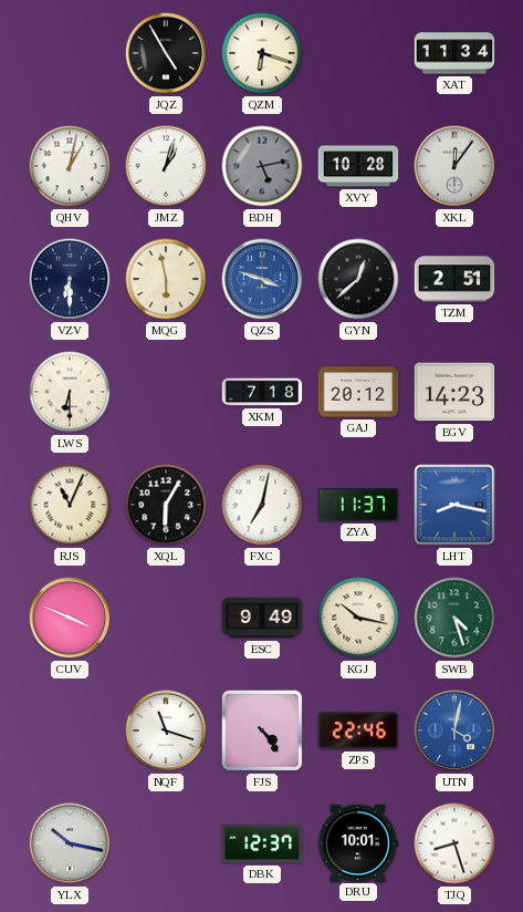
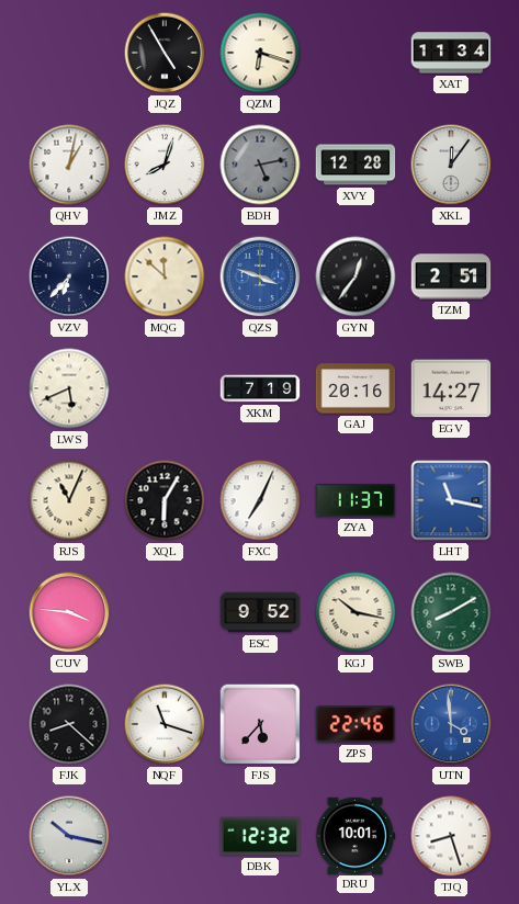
JMZ: 1:03 -> 8:03 (165, 165)
XVY: 10:28 -> 12:28 (356, 165)
VZV: 6:30 -> 6:37 (69, 276)
MQG: 5:58 -> 11:52 (165, 276)
GYN: 12:38 -> 12:36 (356, 276)
LWS: 6:30 -> 5:41 (69, 388)
XKM: 7:18 -> 7:19 (260, 388)
GAJ: 20:12 -> 20:16 (356, 388)
EGV: 14:23 -> 14:27 (451, 388)
FXC: 7:02 -> 7:04 (260, 500)
LHT: 8:17 -> 11:17 (451, 500)
CUV: 3:49 -> 3:46 (69, 612)
ESC: 9:49 -> 9:52 (260, 612)
SWB: 4:27 -> 8:10 (451, 612)
FJK: none -> 8:22 (69, 724)
FJS: 4:24 -> 5:37 (260, 724)
UTN: 4:02 -> 3:59 (451, 724)
DBK: 12:37 -> 12:32 (260, 836)
